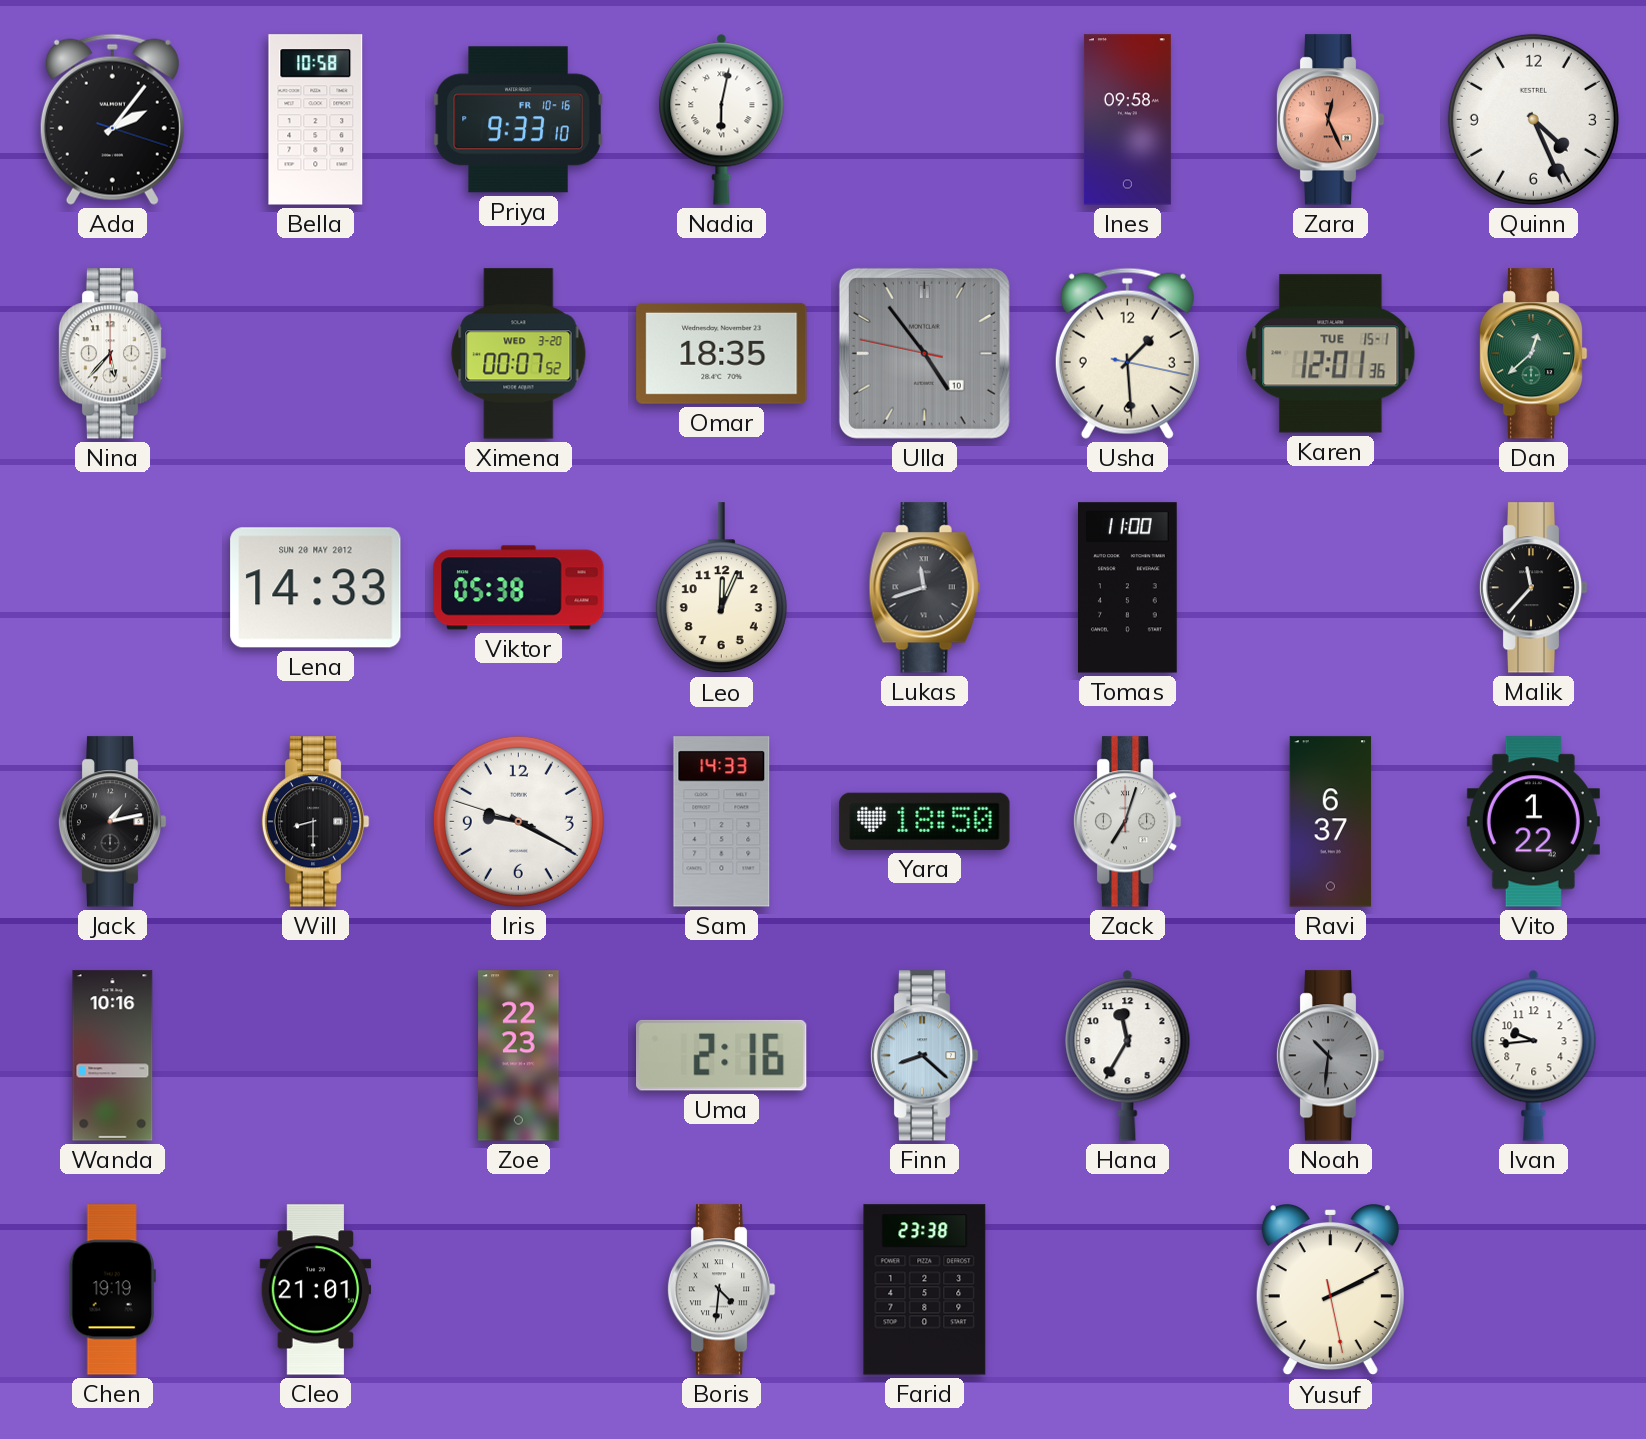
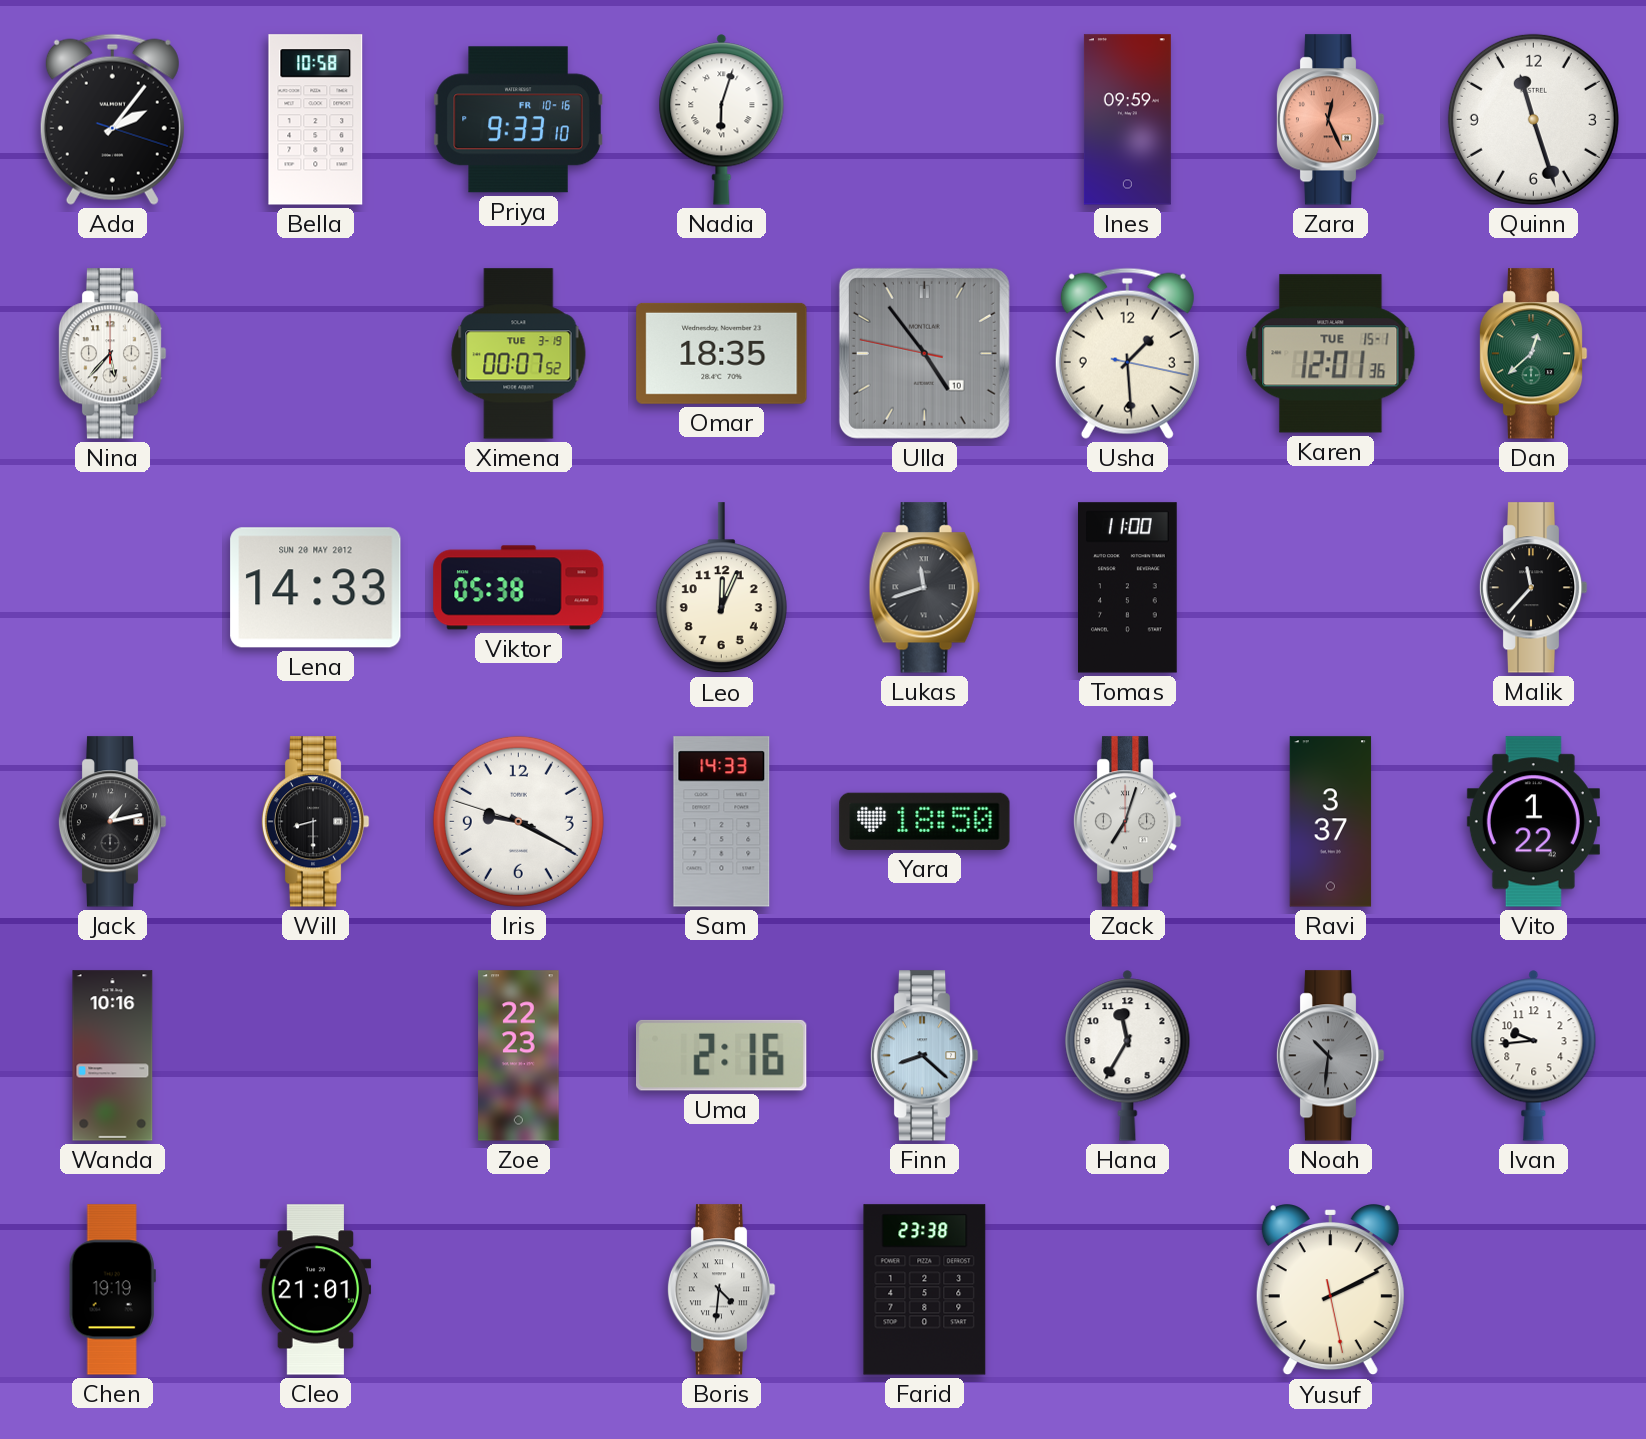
Nadia: 6:02 -> 6:03 (722, 120)
Ines: 09:58 -> 09:59 (1127, 120)
Quinn: 4:26 -> 11:27 (1533, 119)
Ximena date: WED 3-20 -> TUE 3-19 (519, 354)
Ravi: 6:37 -> 3:37 (1331, 822)
